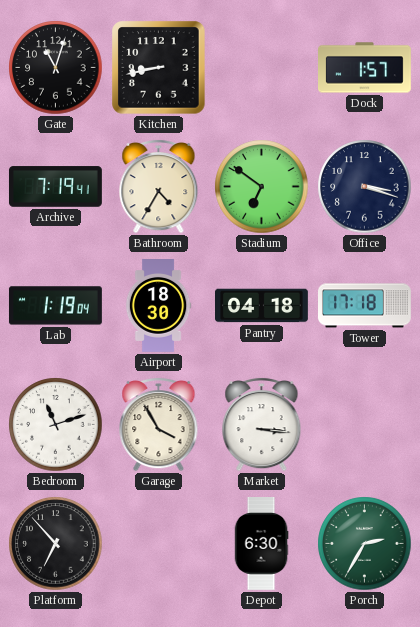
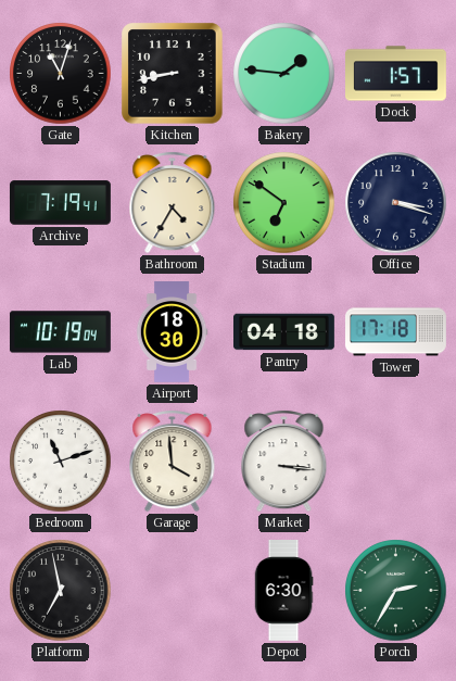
Bakery: none -> 1:46 (284, 74)
Lab: 1:19 -> 10:19 (61, 332)
Garage: 3:55 -> 3:59 (173, 461)
Platform: 6:53 -> 6:58 (61, 591)
